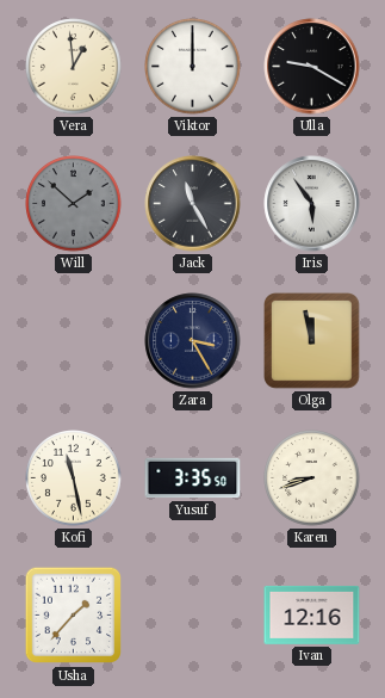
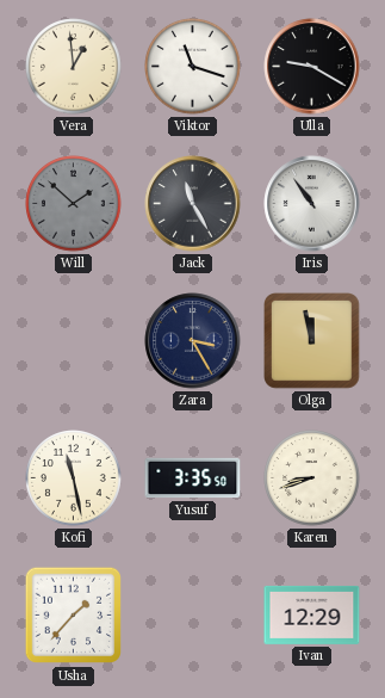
Viktor: 12:00 -> 11:18 (193, 67)
Iris: 5:54 -> 10:54 (312, 204)
Ivan: 12:16 -> 12:29 (312, 614)
